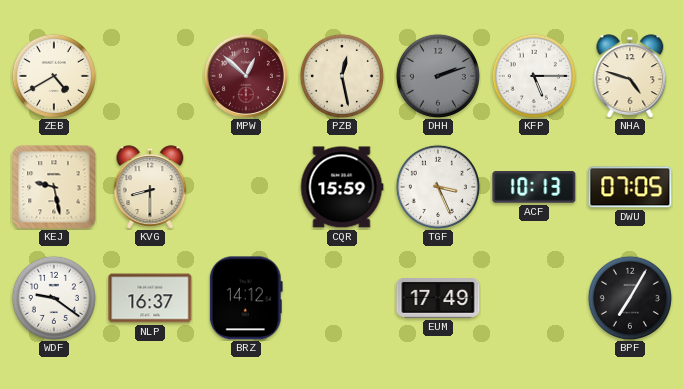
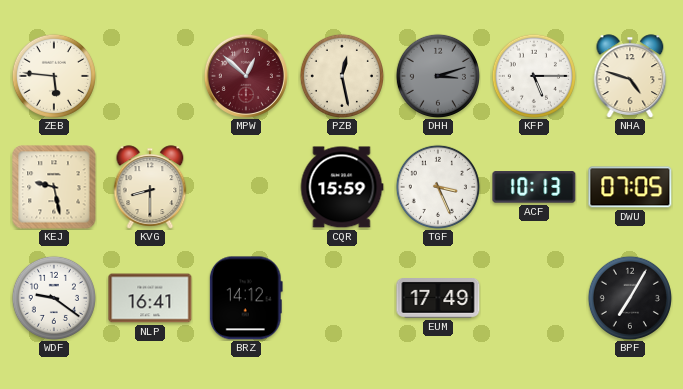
ZEB: 4:40 -> 5:46 (54, 76)
DHH: 2:12 -> 3:12 (438, 76)
NLP: 16:37 -> 16:41 (150, 298)
